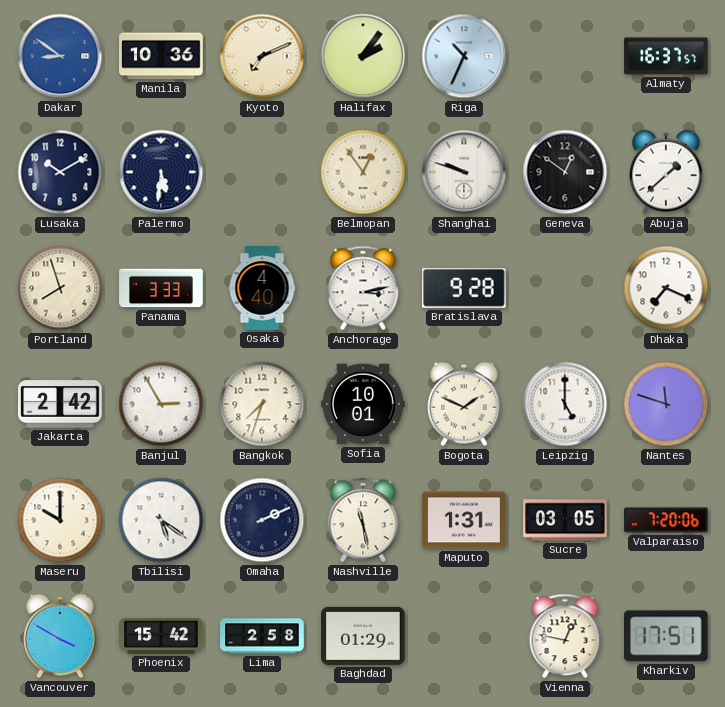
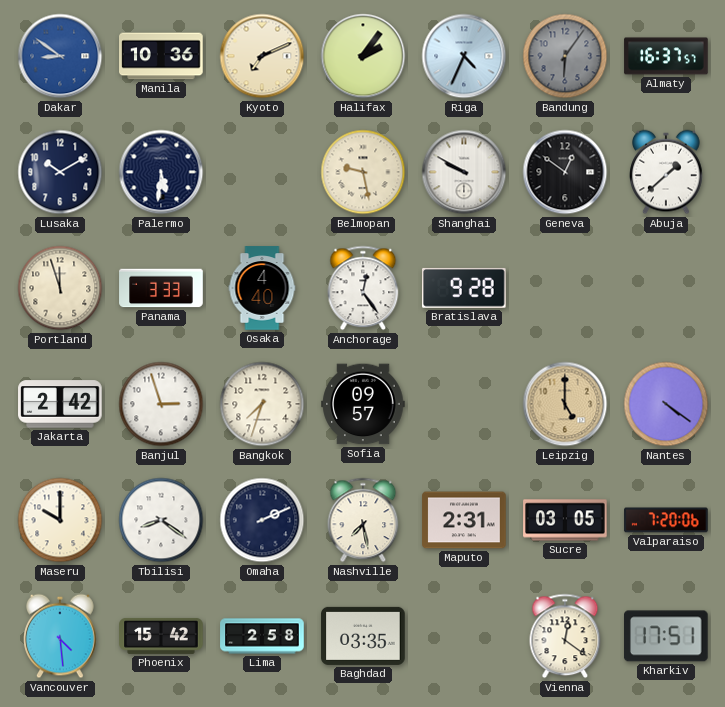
Riga: 10:34 -> 4:34 (464, 56)
Bandung: none -> 6:06 (565, 56)
Belmopan: 12:54 -> 9:28 (363, 172)
Shanghai: 9:48 -> 9:50 (464, 172)
Portland: 7:57 -> 11:57 (60, 288)
Anchorage: 3:13 -> 12:24 (363, 288)
Dhaka: 7:19 -> none (666, 288)
Banjul: 2:55 -> 2:57 (161, 404)
Sofia: 10:01 -> 09:57 (363, 404)
Bogota: 1:49 -> none (464, 404)
Leipzig dial: white -> champagne (565, 404)
Nantes: 11:48 -> 4:21 (666, 404)
Tbilisi: 5:21 -> 8:21 (161, 520)
Nashville: 11:28 -> 7:28 (363, 520)
Maputo: 1:31 -> 2:31 (464, 520)
Vancouver: 3:50 -> 4:29 (60, 636)
Baghdad: 01:29 -> 03:35 (363, 636)
Vienna: 12:47 -> 12:21 (565, 636)
